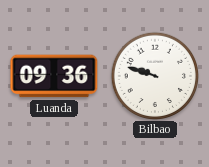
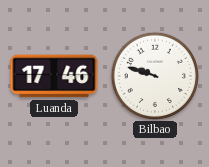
Luanda: 09:36 -> 17:46 (54, 76)
